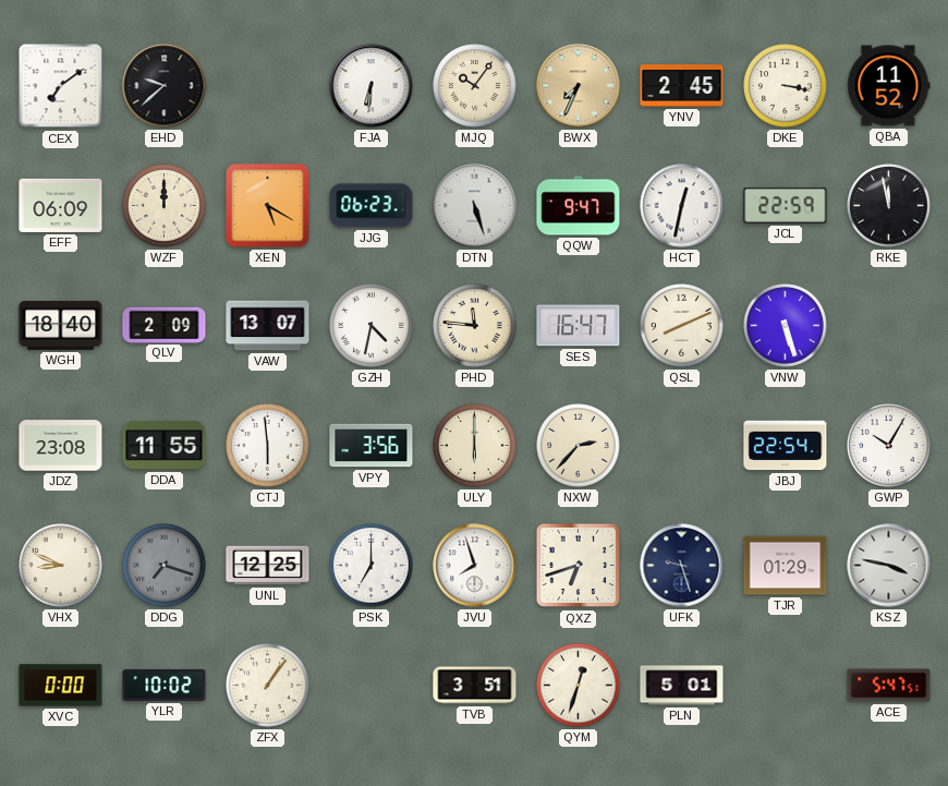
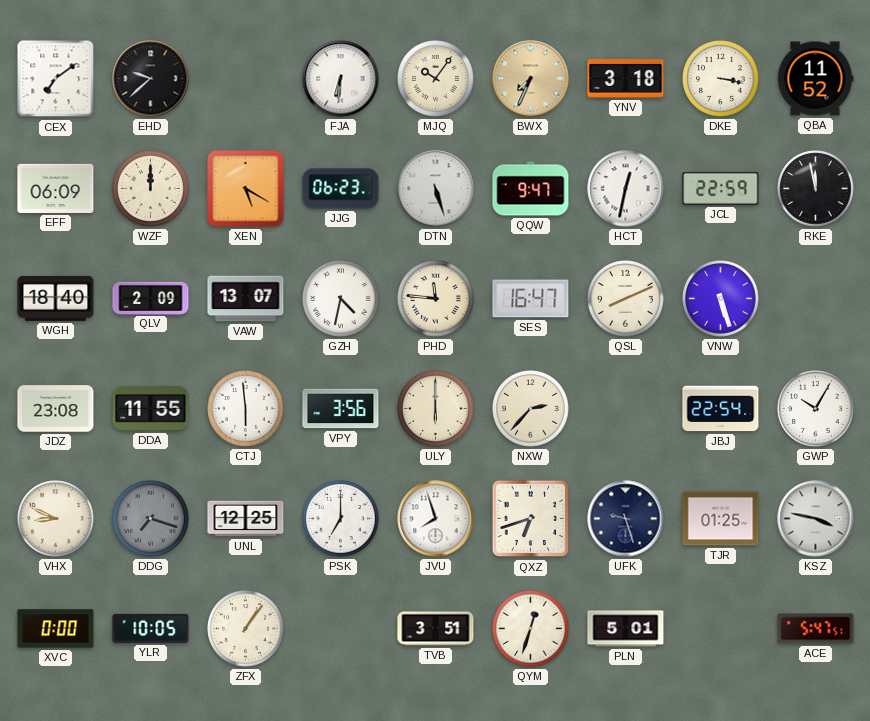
YNV: 2:45 -> 3:18 (626, 79)
TJR: 01:29 -> 01:25 (721, 519)
YLR: 10:02 -> 10:05 (151, 628)
